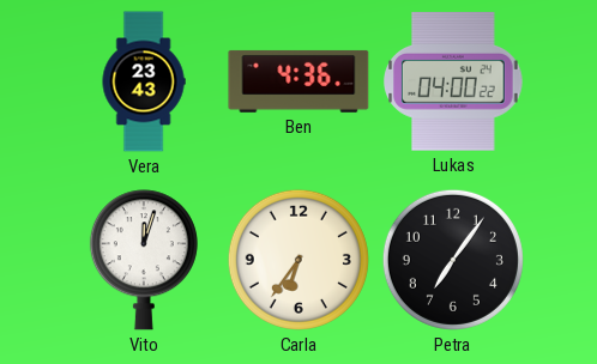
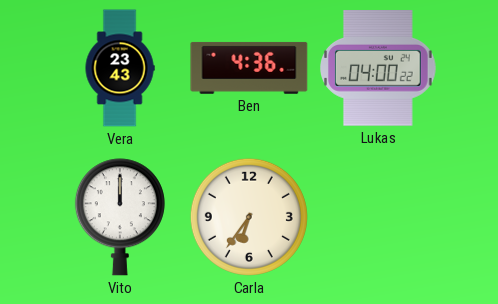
Vito: 12:03 -> 12:00 (120, 217)
Petra: 7:06 -> none (453, 260)
